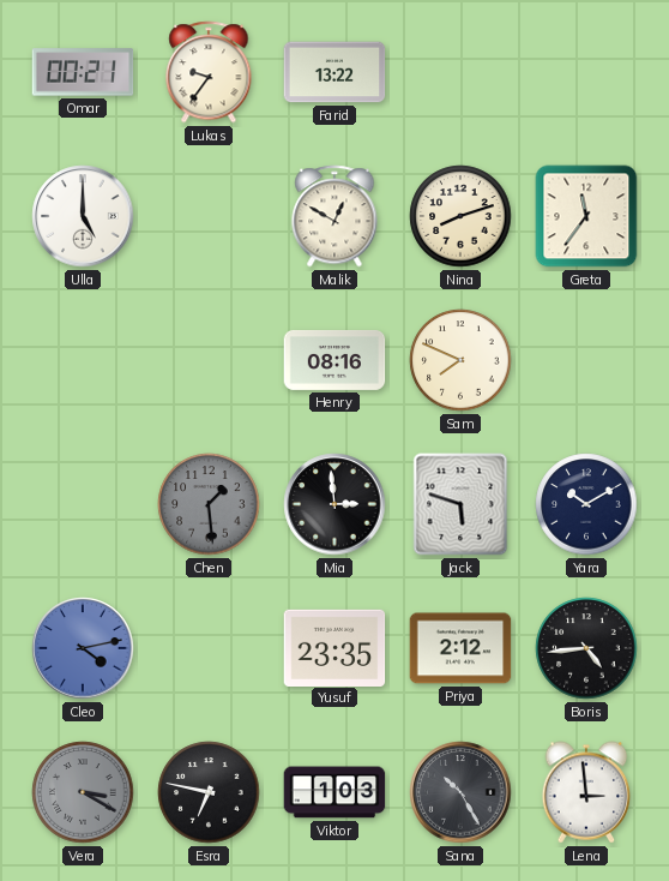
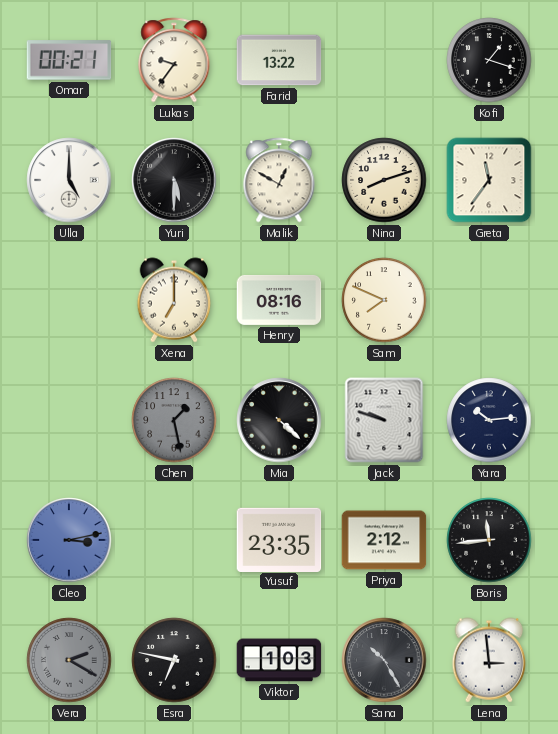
Kofi: none -> 1:18 (489, 60)
Yuri: none -> 5:30 (174, 180)
Xena: none -> 7:00 (174, 300)
Chen: 1:29 -> 1:28 (174, 420)
Mia: 2:59 -> 4:22 (279, 420)
Jack: 5:48 -> 9:48 (384, 420)
Yara: 10:10 -> 10:14 (489, 420)
Cleo: 4:13 -> 3:13 (69, 540)
Boris: 4:44 -> 11:44 (489, 540)
Vera: 3:20 -> 2:20 (69, 660)
